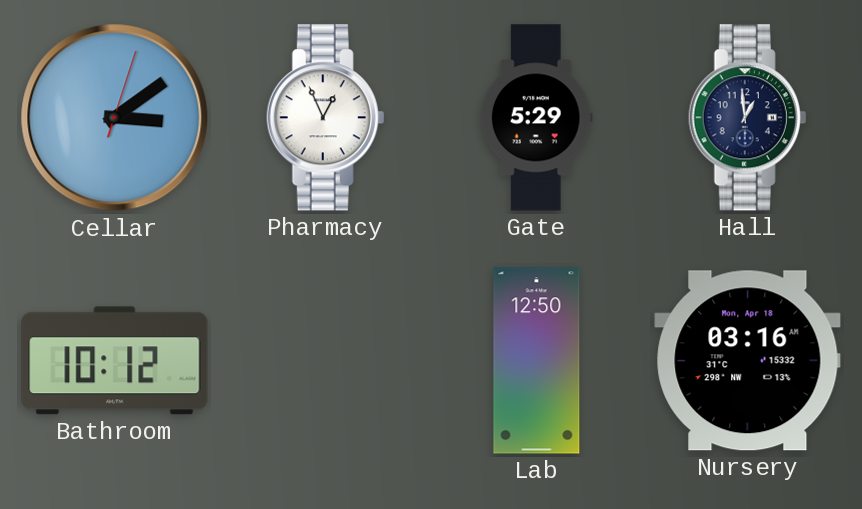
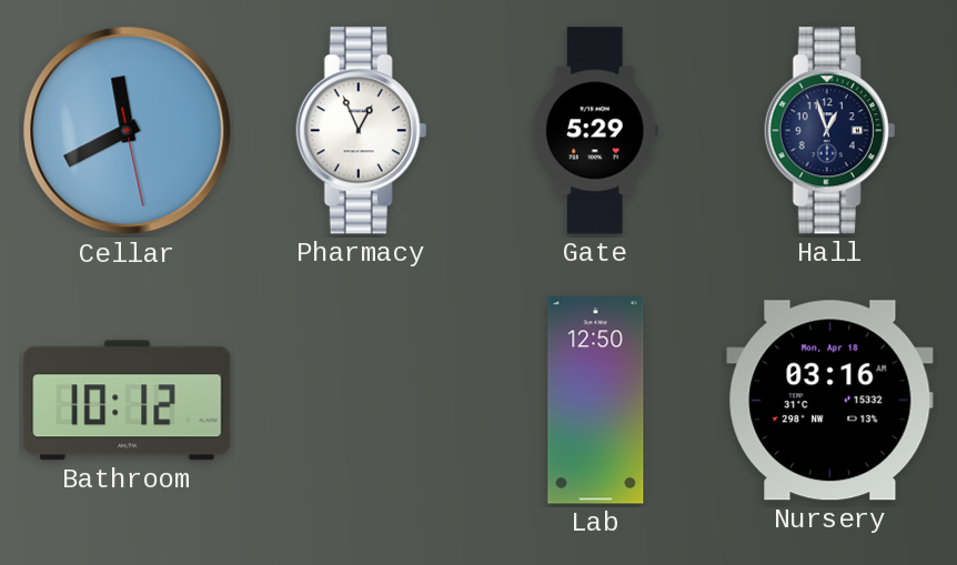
Cellar: 3:09 -> 11:40 (128, 131)
Hall: 12:59 -> 12:57 (830, 131)
